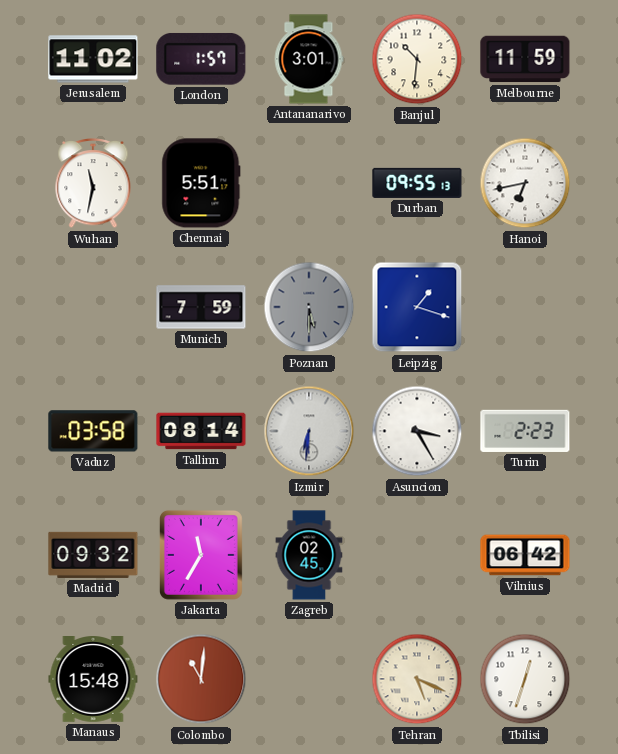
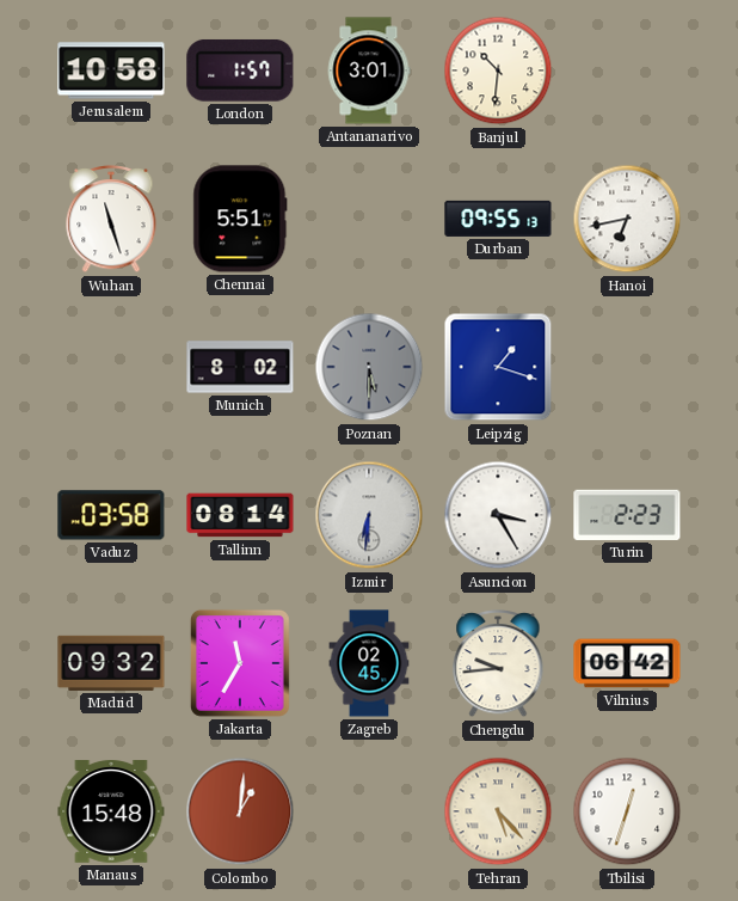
Jerusalem: 11:02 -> 10:58 (111, 71)
Melbourne: 11:59 -> none (525, 59)
Wuhan: 11:32 -> 11:27 (111, 219)
Munich: 7:59 -> 8:02 (240, 367)
Chengdu: none -> 9:44 (498, 663)
Colombo: 11:01 -> 1:01 (240, 811)
Tehran: 5:19 -> 5:23 (498, 811)
